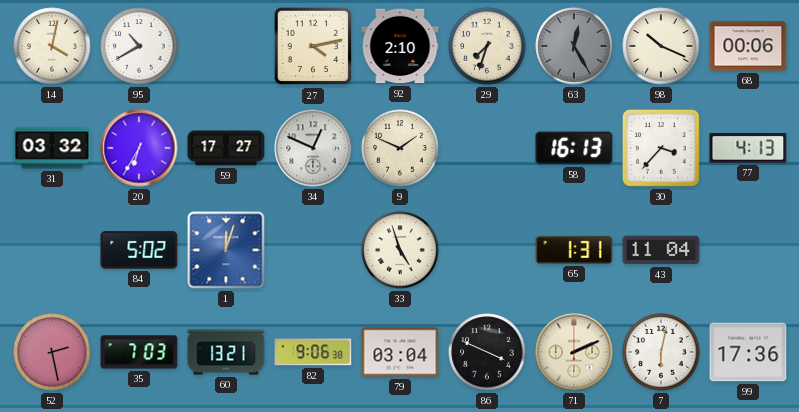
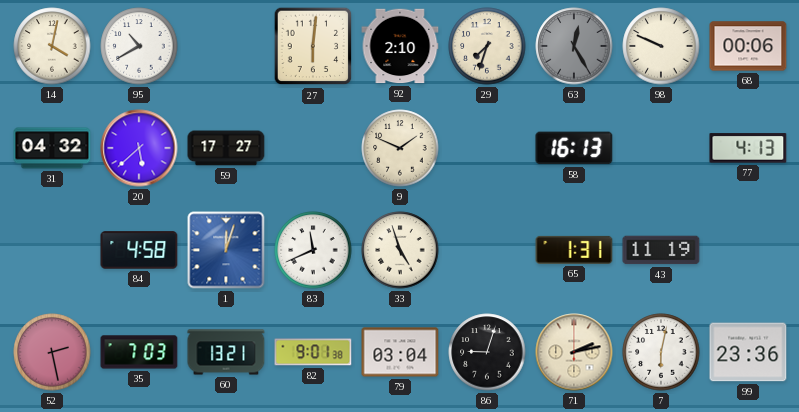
27: 4:13 -> 6:01 (313, 46)
98: 10:19 -> 9:49 (661, 46)
31: 03:32 -> 04:32 (52, 148)
20: 6:35 -> 5:38 (139, 148)
34: 12:49 -> none (313, 148)
30: 3:37 -> none (661, 148)
84: 5:02 -> 4:58 (139, 250)
83: none -> 11:41 (313, 250)
43: 11:04 -> 11:19 (661, 250)
82: 9:06 -> 9:01 (313, 352)
86: 3:49 -> 9:03 (487, 352)
71: 2:11 -> 2:13 (574, 352)
99: 17:36 -> 23:36 (748, 352)
